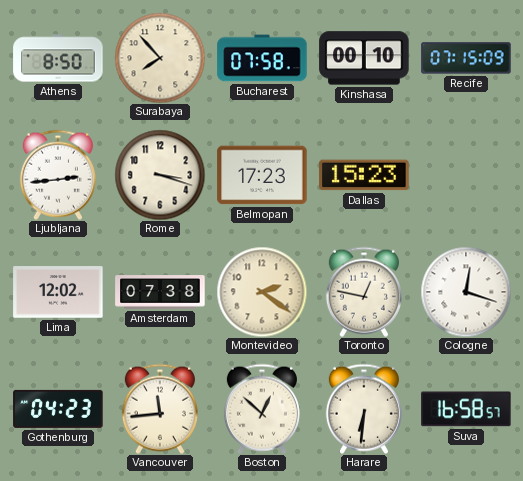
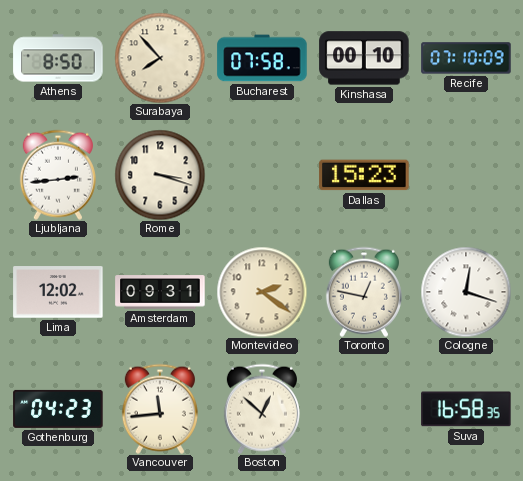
Recife: 07:15 -> 07:10 (466, 58)
Belmopan: 17:23 -> none (262, 175)
Amsterdam: 07:38 -> 09:31 (160, 292)
Harare: 6:31 -> none (364, 409)
Suva: 16:58:57 -> 16:58:35 (466, 409)
